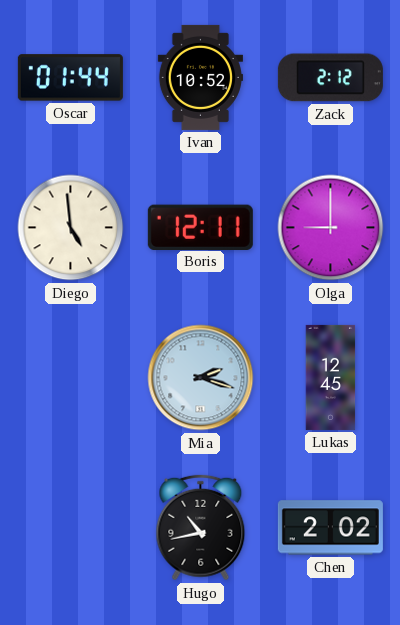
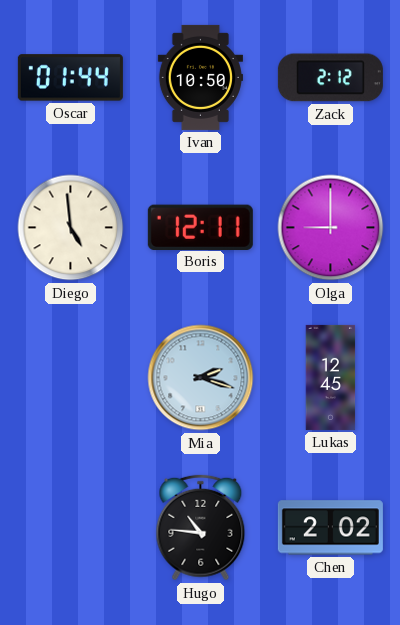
Ivan: 10:52 -> 10:50 (200, 77)
Hugo: 10:43 -> 10:46 (201, 528)
